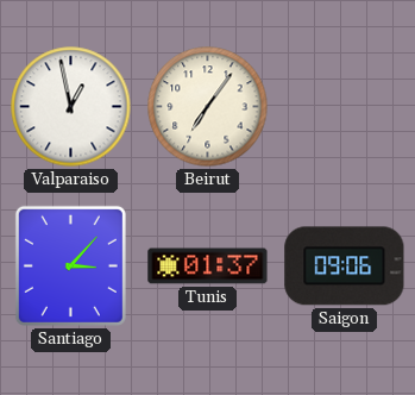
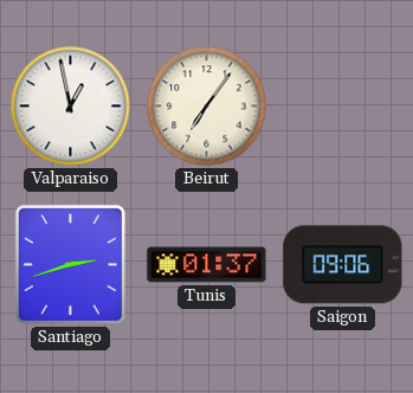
Santiago: 3:07 -> 2:42 (70, 264)
